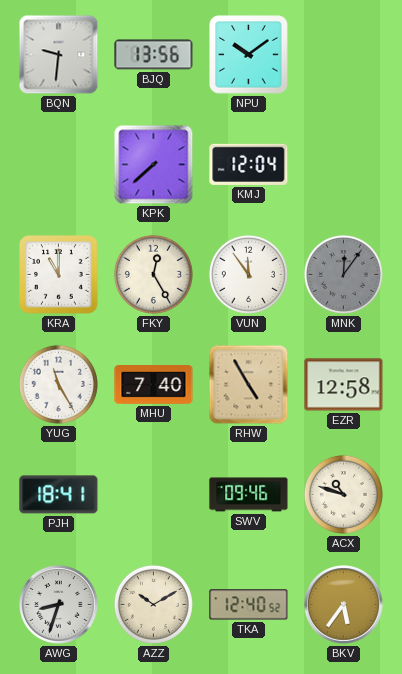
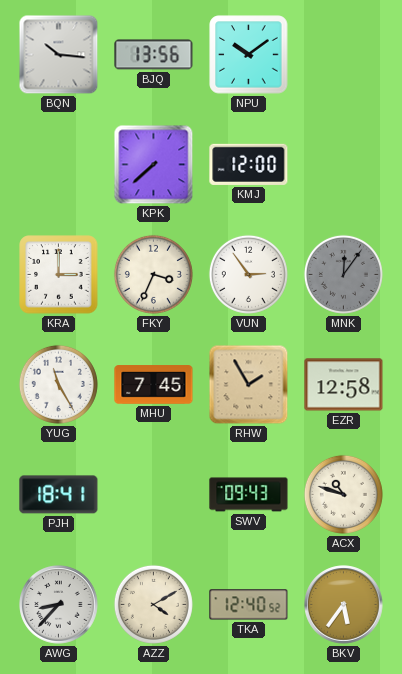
BQN: 9:31 -> 10:16 (59, 55)
KMJ: 12:04 -> 12:00 (249, 164)
KRA: 11:00 -> 3:00 (59, 275)
FKY: 12:25 -> 3:34 (153, 274)
VUN: 11:54 -> 2:54 (248, 274)
MHU: 7:40 -> 7:45 (154, 385)
RHW: 4:55 -> 1:55 (249, 385)
SWV: 09:46 -> 09:43 (249, 495)
AWG: 8:33 -> 8:37 (59, 605)
AZZ: 10:10 -> 4:10 (153, 604)
